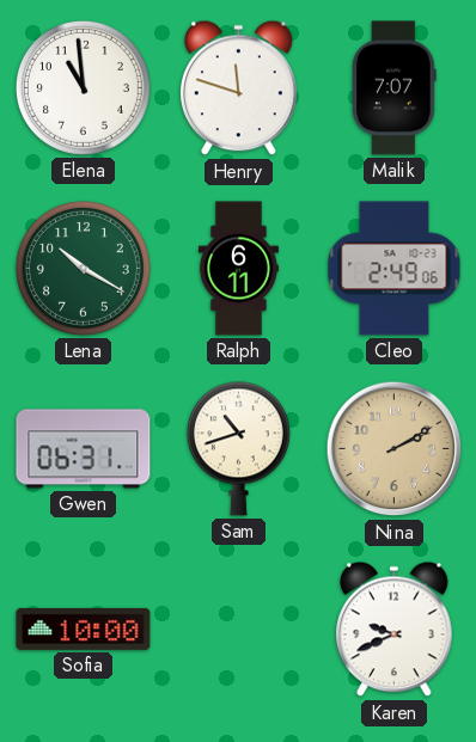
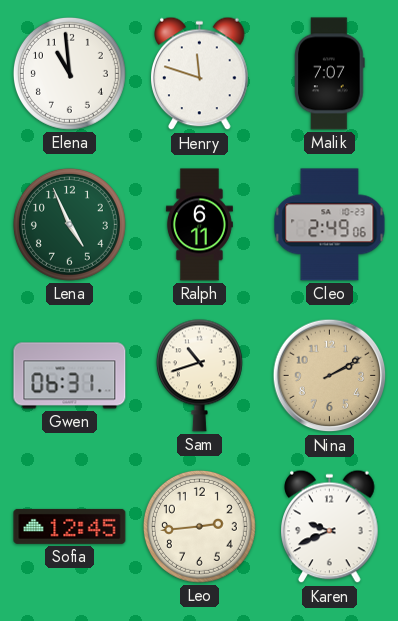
Lena: 10:20 -> 4:56 (69, 224)
Sofia: 10:00 -> 12:45 (70, 526)
Leo: none -> 2:44 (199, 526)
